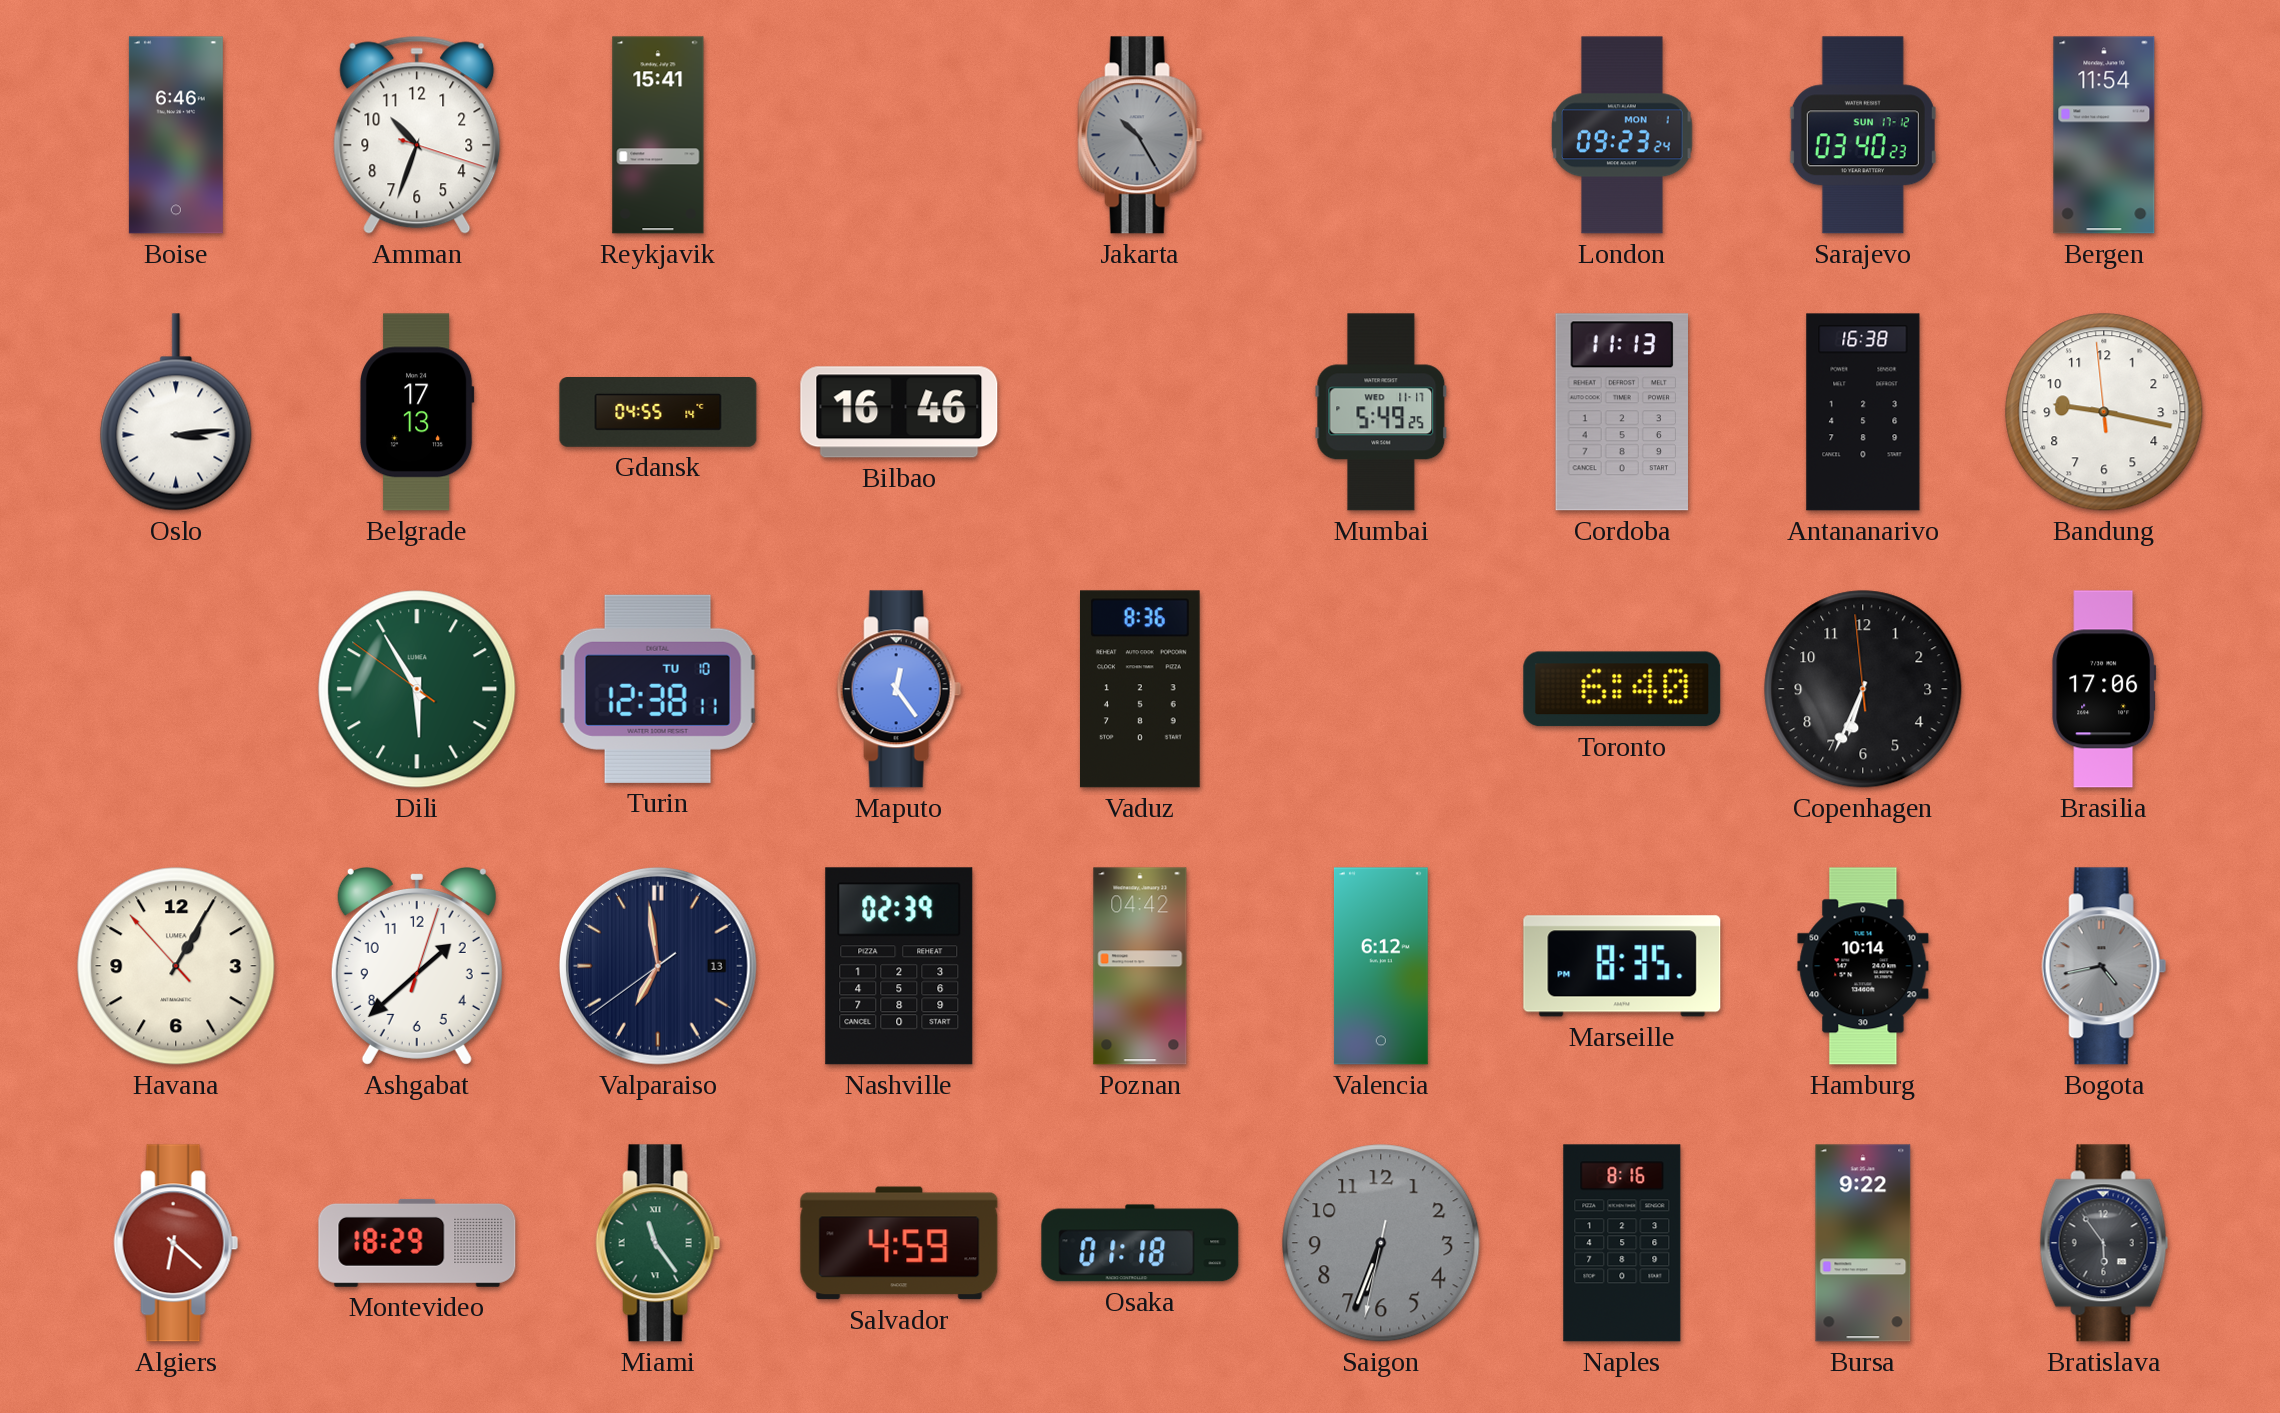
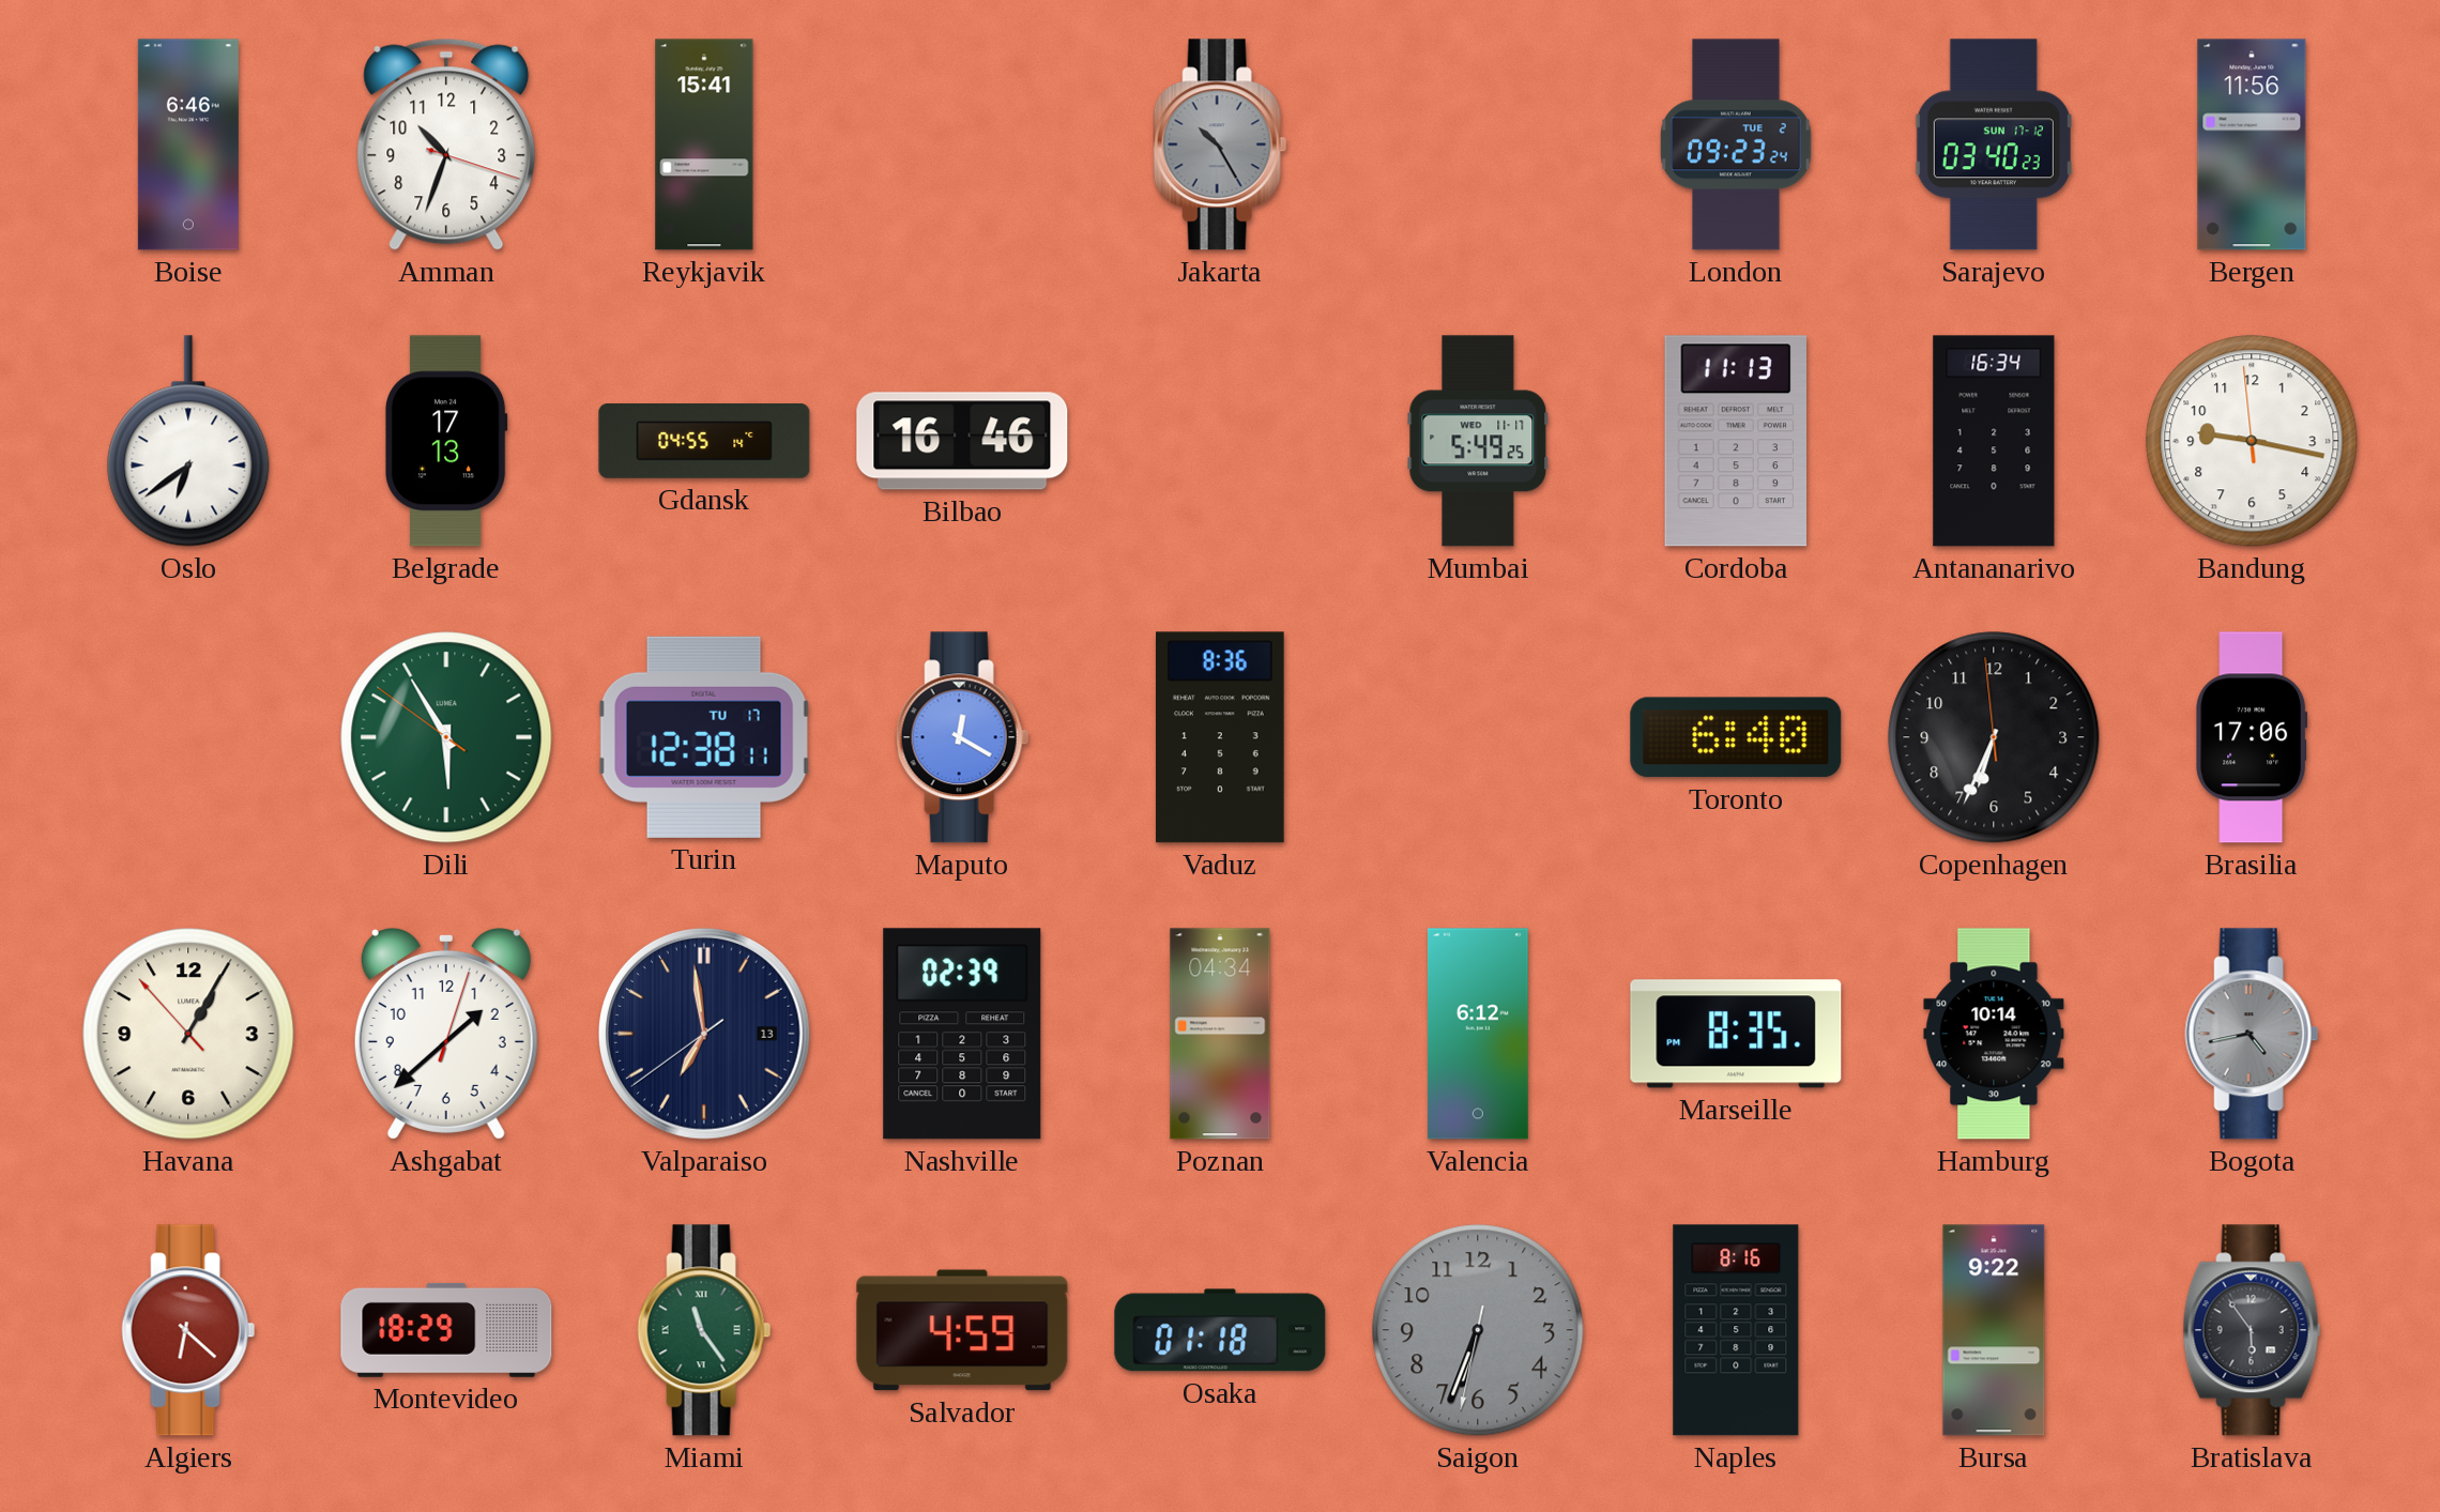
London date: MON 1 -> TUE 2 (1736, 144)
Bergen: 11:54 -> 11:56 (2252, 144)
Oslo: 3:14 -> 6:39 (188, 441)
Antananarivo: 16:38 -> 16:34 (1994, 441)
Turin date: TU 10 -> TU 17 (704, 737)
Maputo: 12:24 -> 12:20 (962, 737)
Poznan: 04:42 -> 04:34 (1220, 1034)
